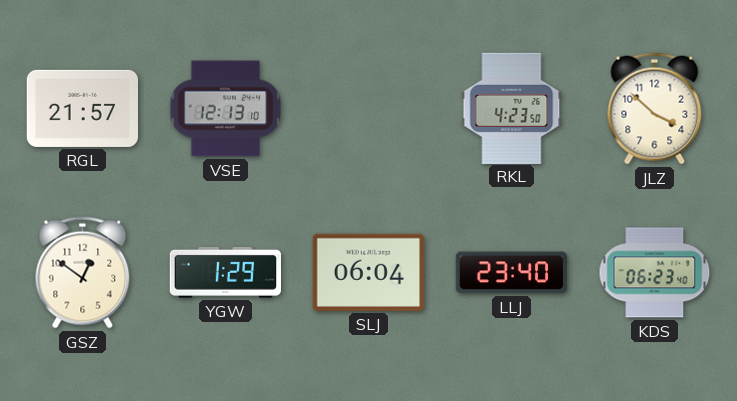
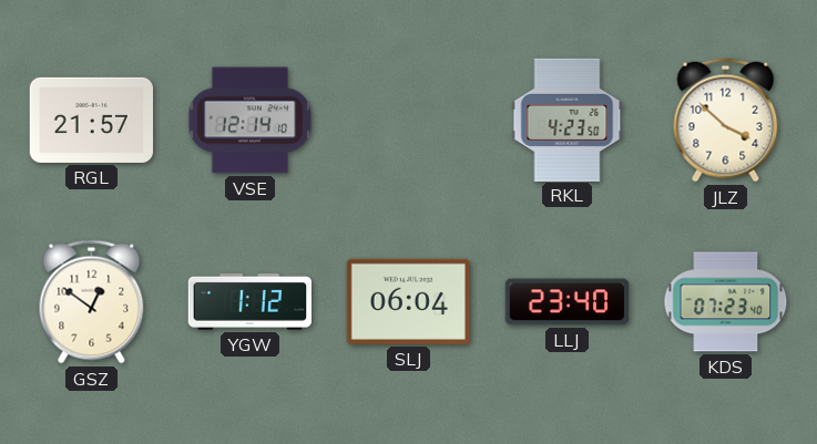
VSE: 12:13 -> 12:14 (251, 121)
YGW: 1:29 -> 1:12 (249, 301)
KDS: 06:23 -> 07:23 (726, 302)
